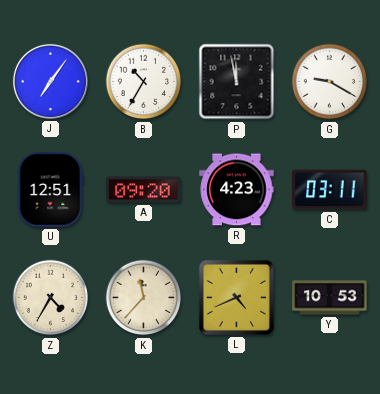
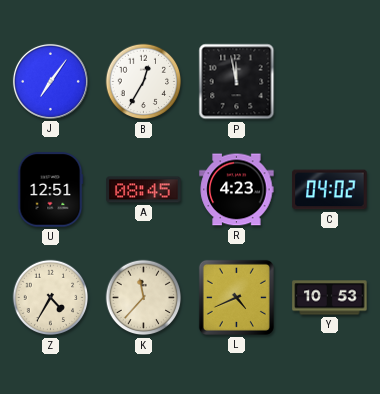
B: 10:35 -> 12:35 (144, 82)
G: 9:20 -> none (330, 82)
A: 09:20 -> 08:45 (144, 190)
C: 03:11 -> 04:02 (330, 190)
